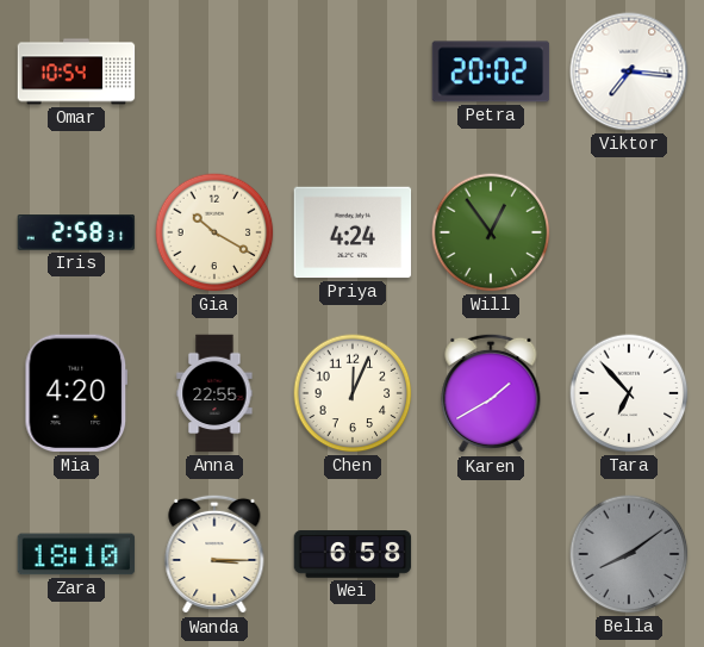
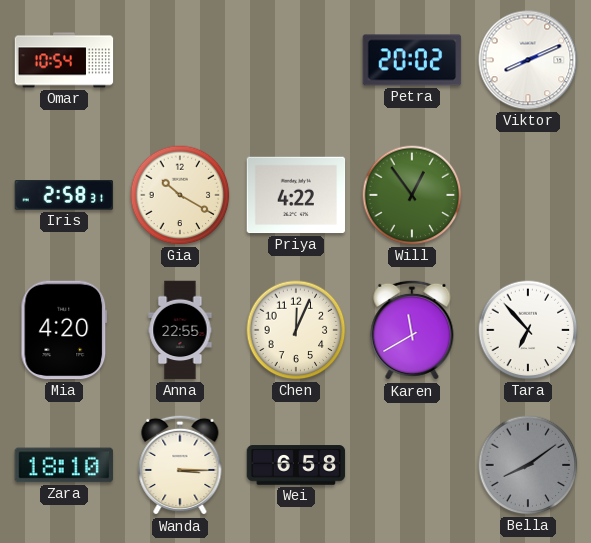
Viktor: 7:16 -> 8:11 (528, 60)
Priya: 4:24 -> 4:22 (296, 195)
Karen: 1:40 -> 11:40 (412, 330)
